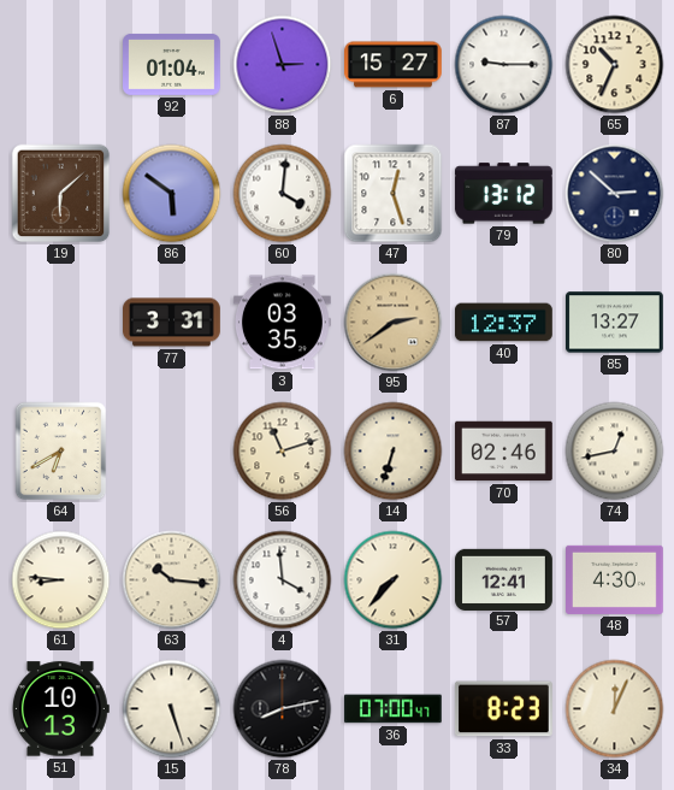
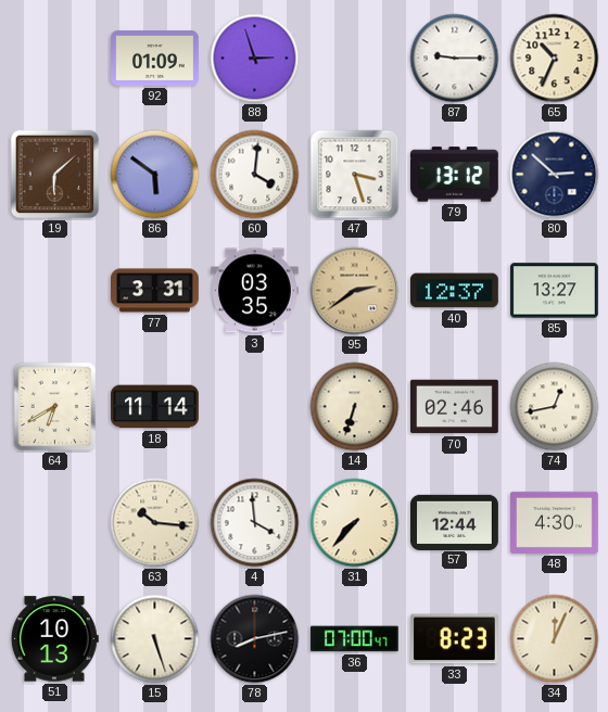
92: 01:04 -> 01:09 (155, 59)
6: 15:27 -> none (394, 65)
47: 12:27 -> 3:27 (355, 175)
18: none -> 11:14 (155, 407)
56: 11:12 -> none (283, 452)
61: 8:46 -> none (61, 580)
57: 12:41 -> 12:44 (455, 522)
